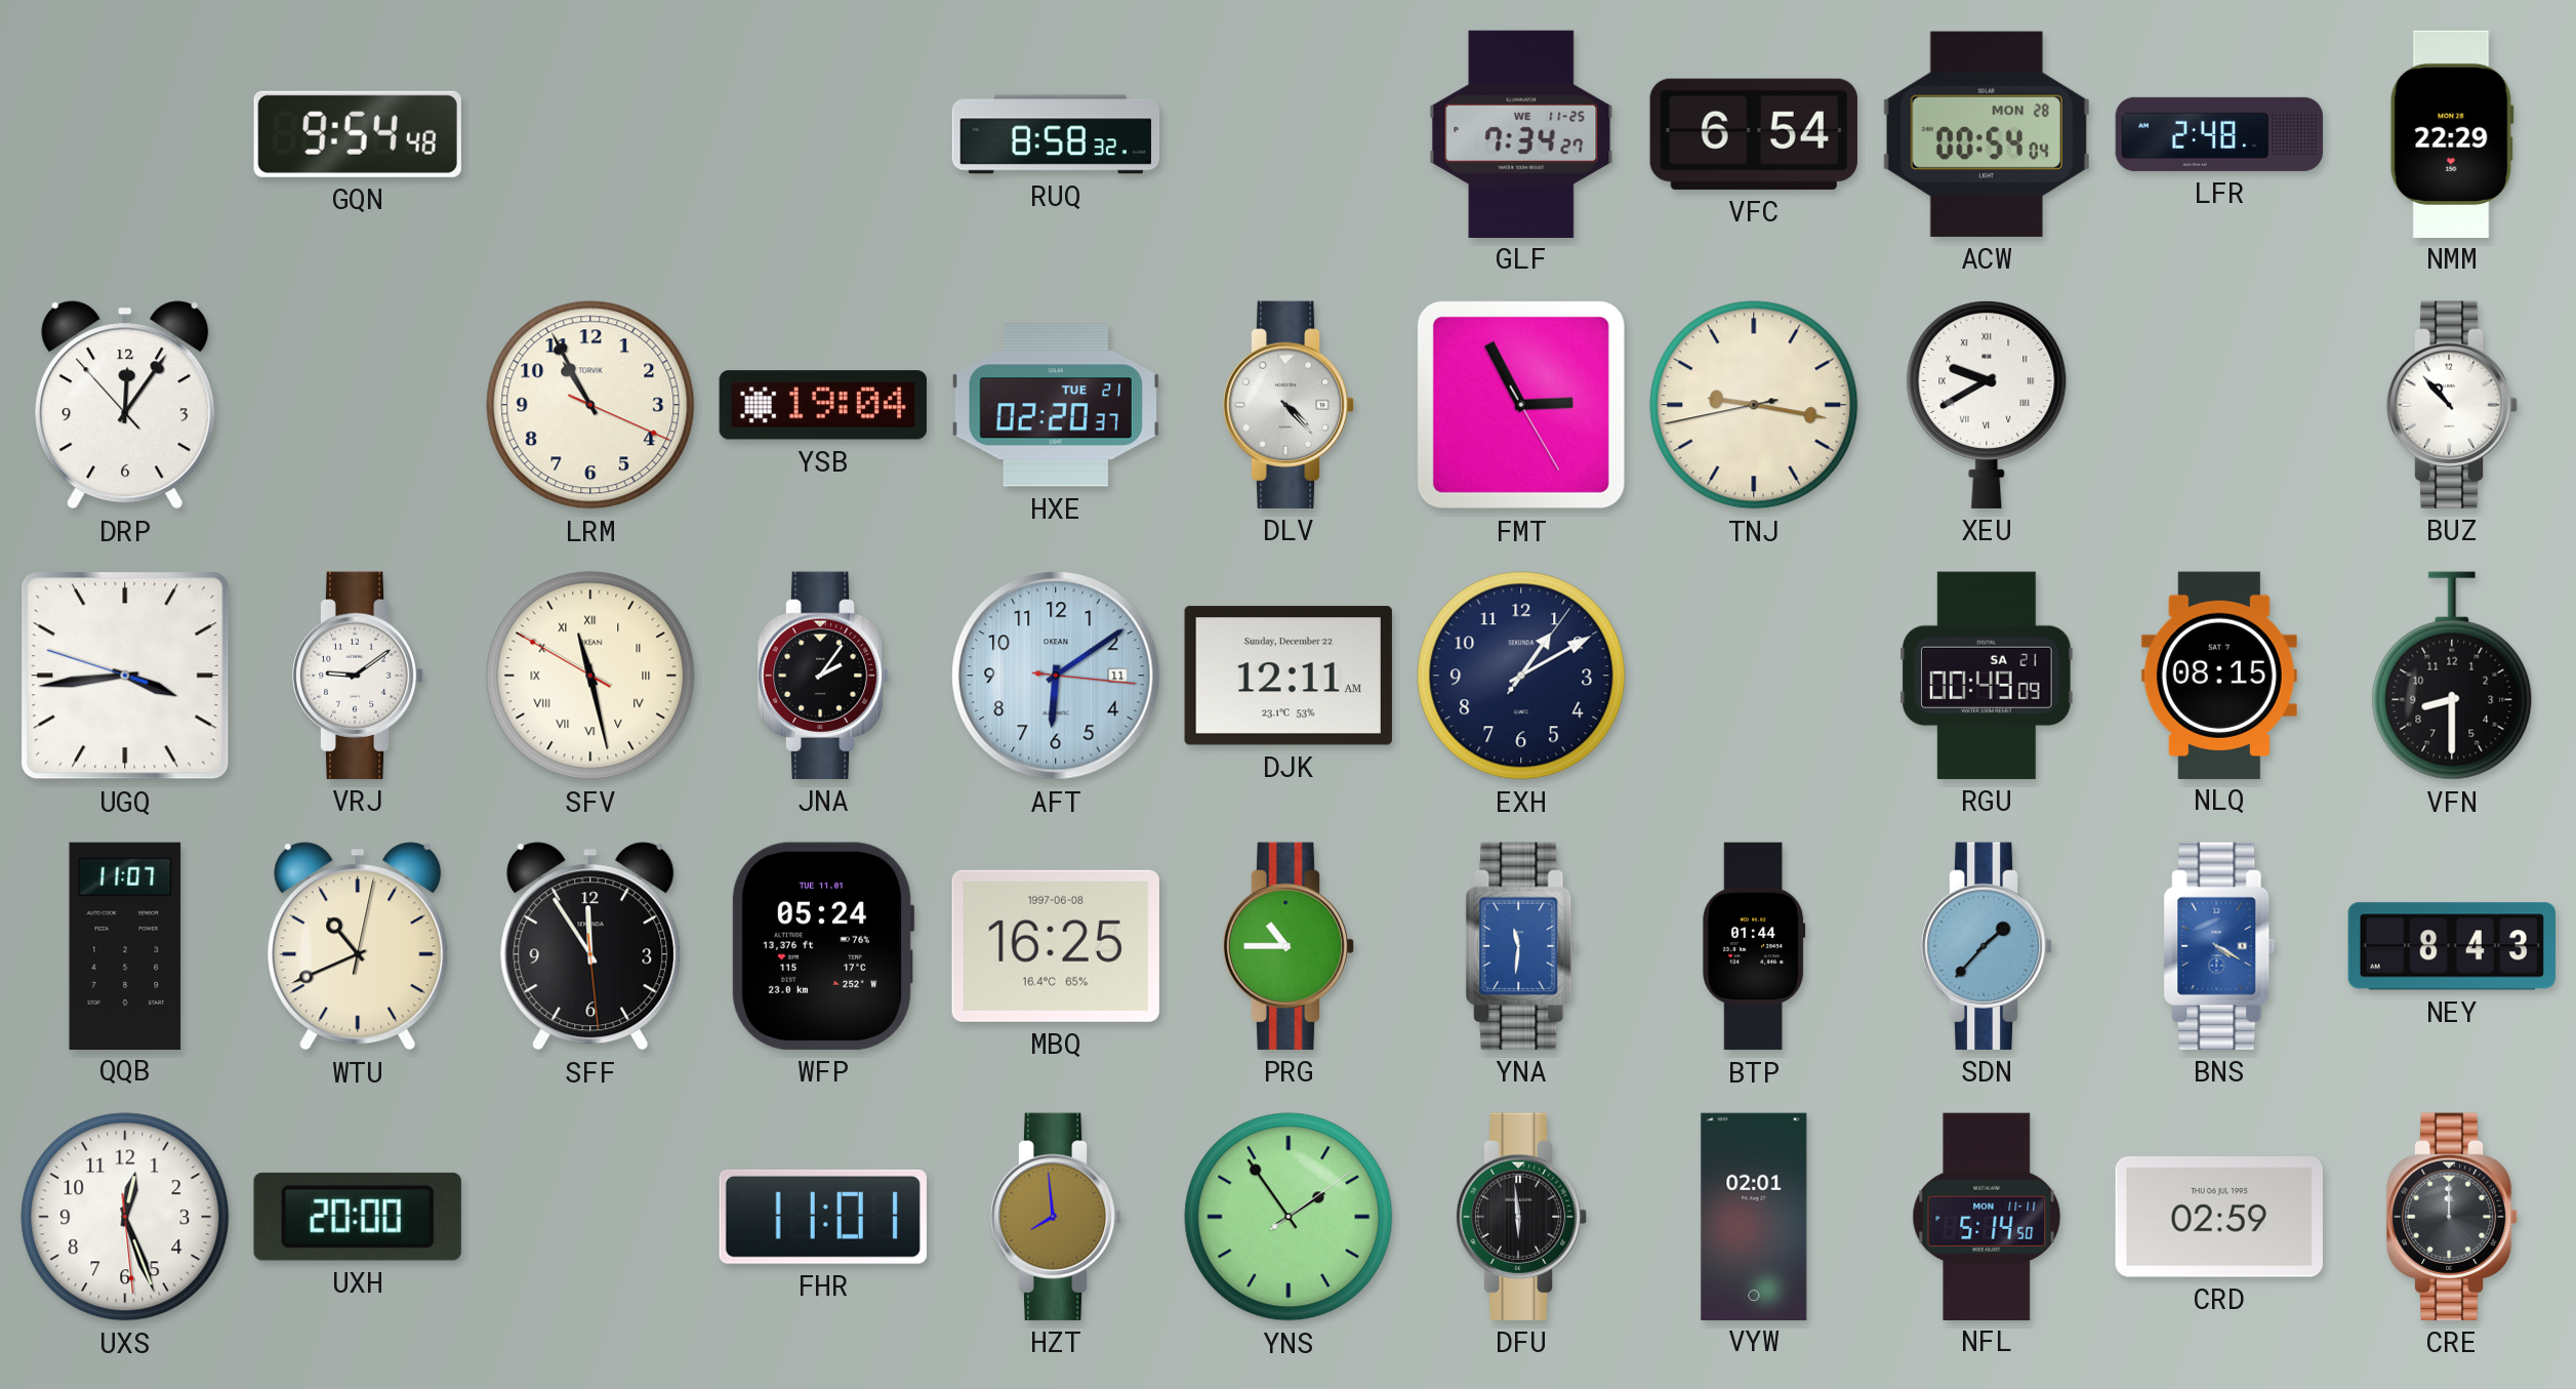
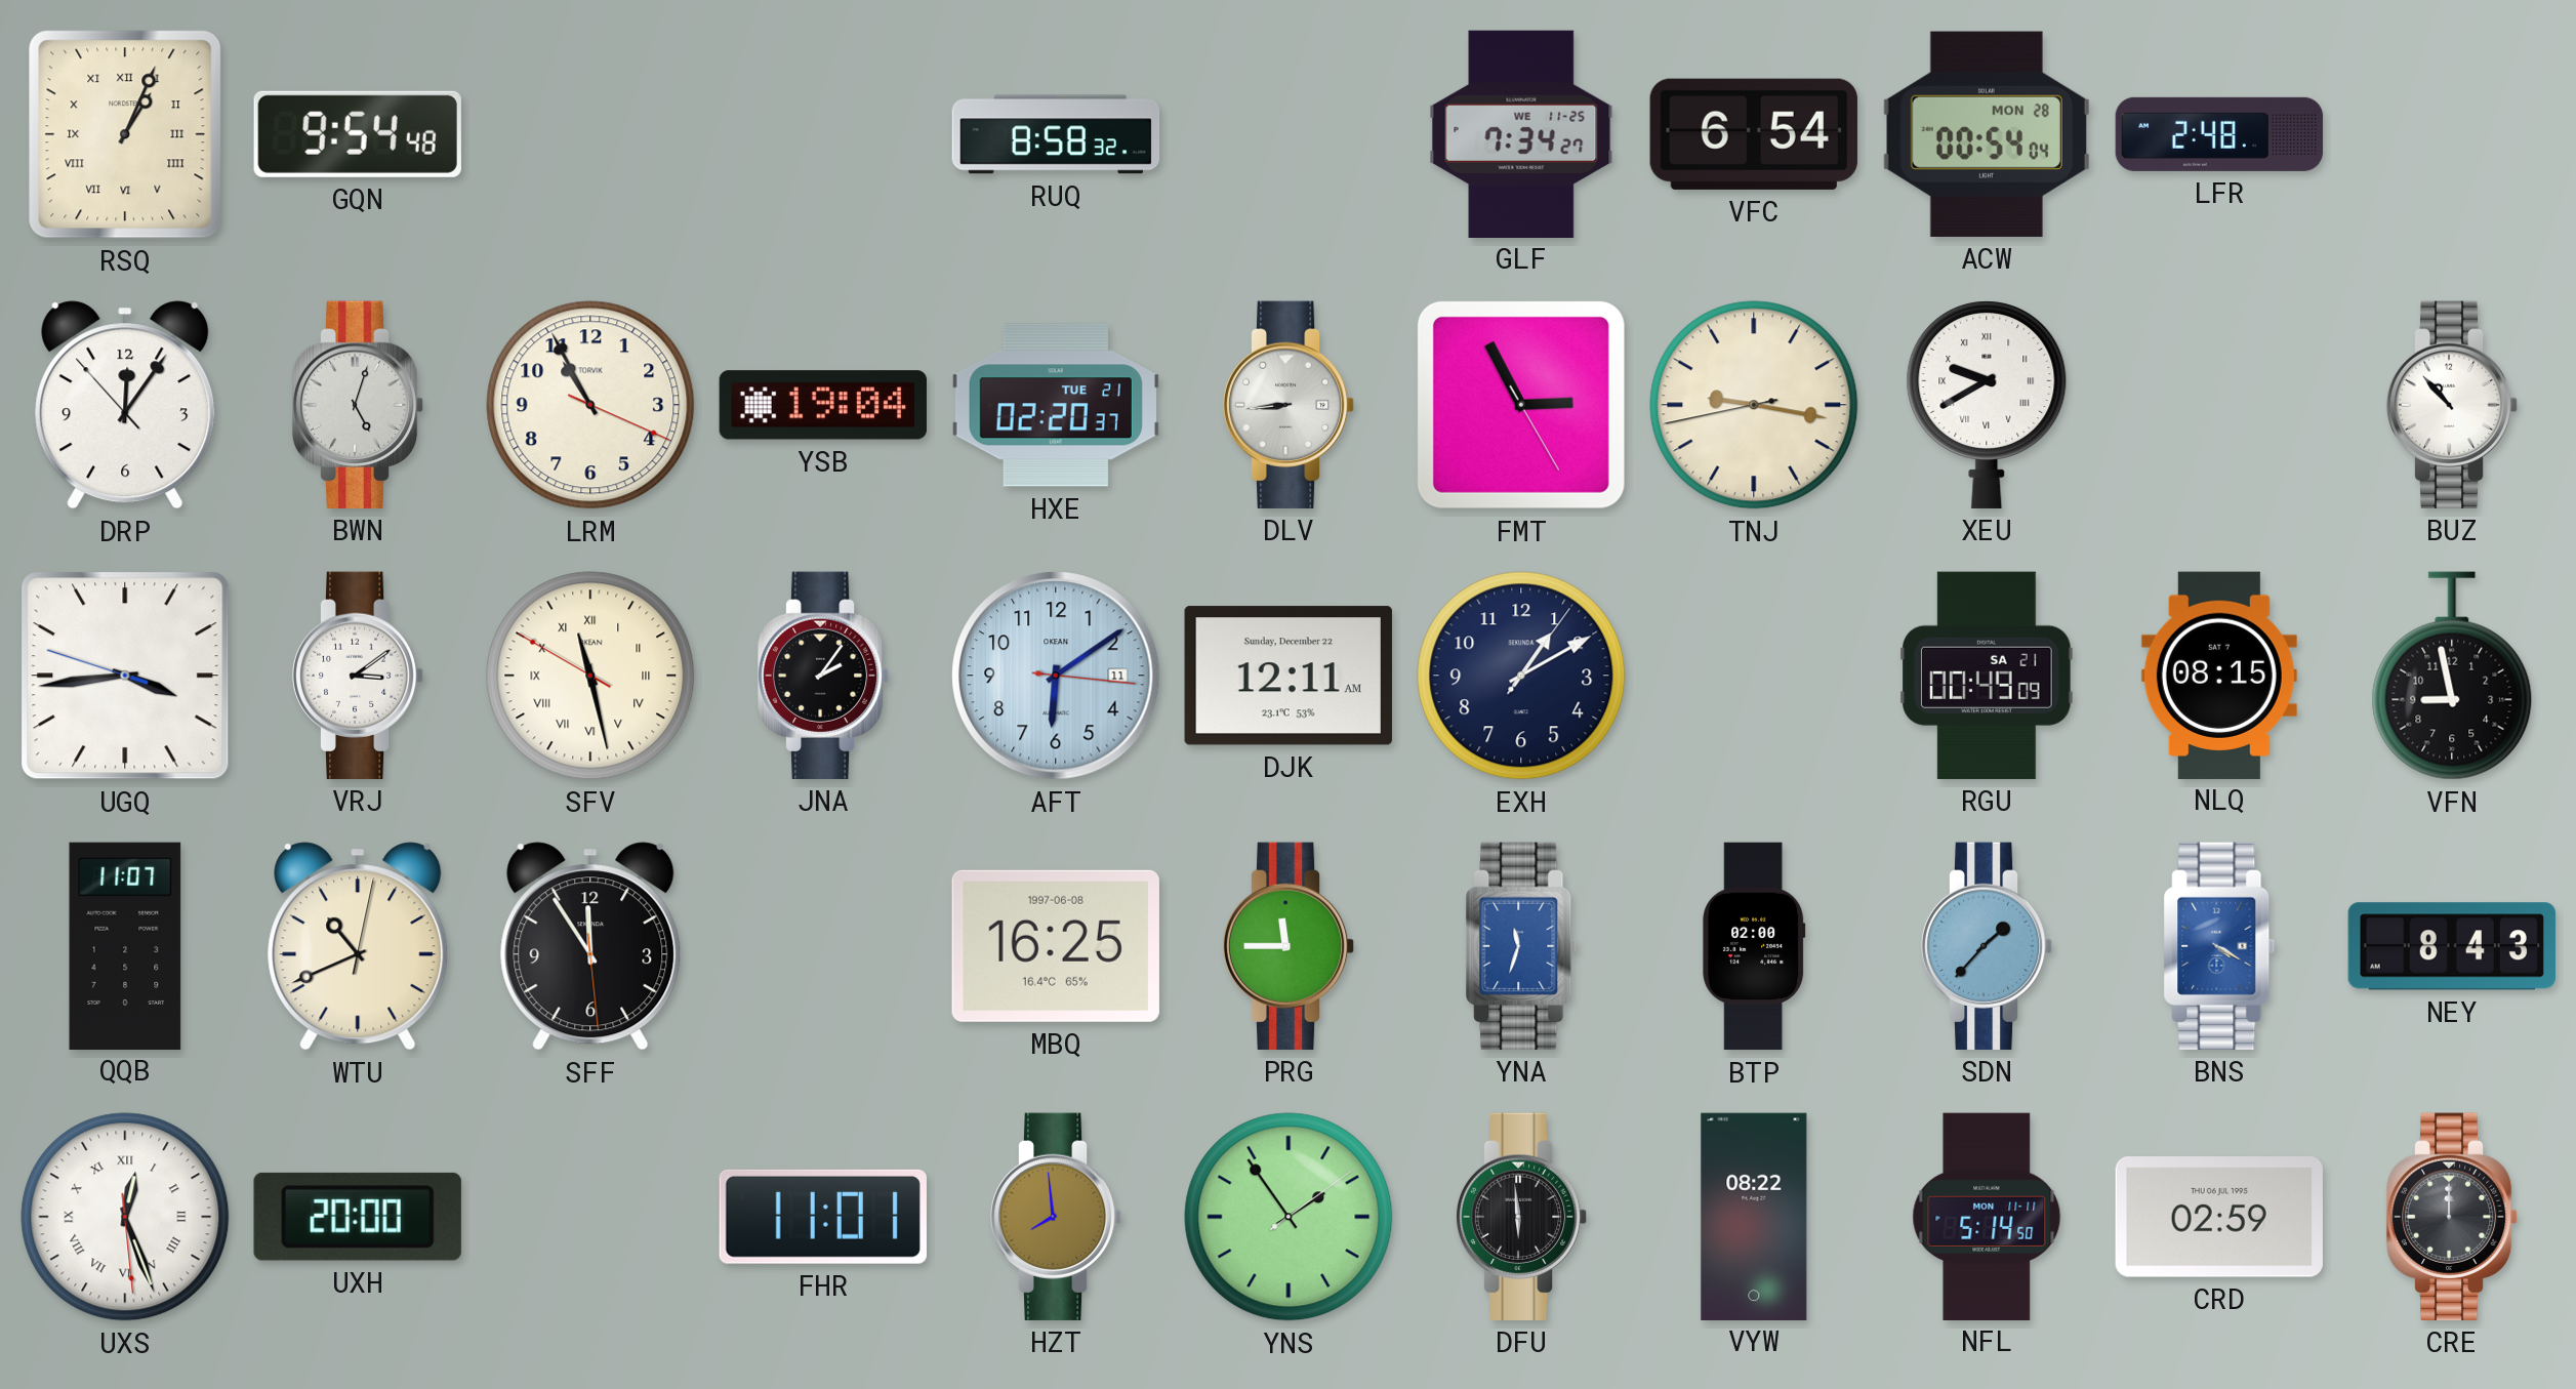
RSQ: none -> 1:04 (125, 134)
NMM: 22:29 -> none (2452, 133)
BWN: none -> 5:03 (358, 405)
DLV: 4:23 -> 8:44 (1289, 405)
VRJ: 9:09 -> 3:09 (358, 676)
VFN: 8:30 -> 8:58 (2452, 676)
WFP: 05:24 -> none (823, 946)
PRG: 10:45 -> 11:45 (1289, 946)
YNA: 11:31 -> 11:33 (1521, 946)
BTP: 01:44 -> 02:00 (1754, 946)
UXS numerals: Arabic -> Roman (125, 1217)
VYW: 02:01 -> 08:22 (1754, 1216)
